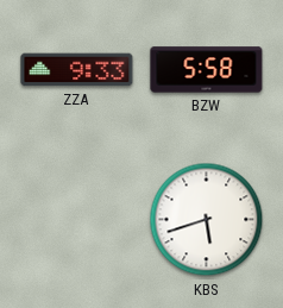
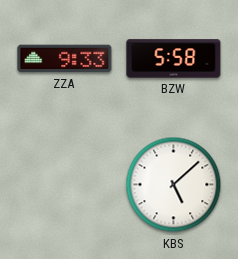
KBS: 5:42 -> 5:08 (174, 185)
